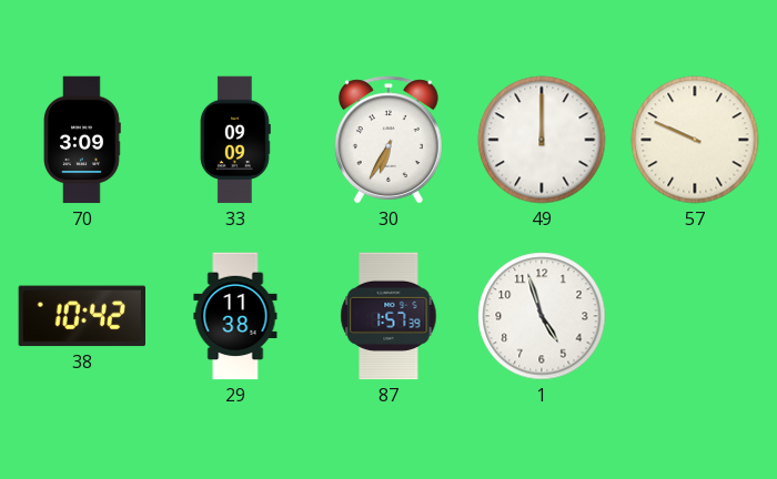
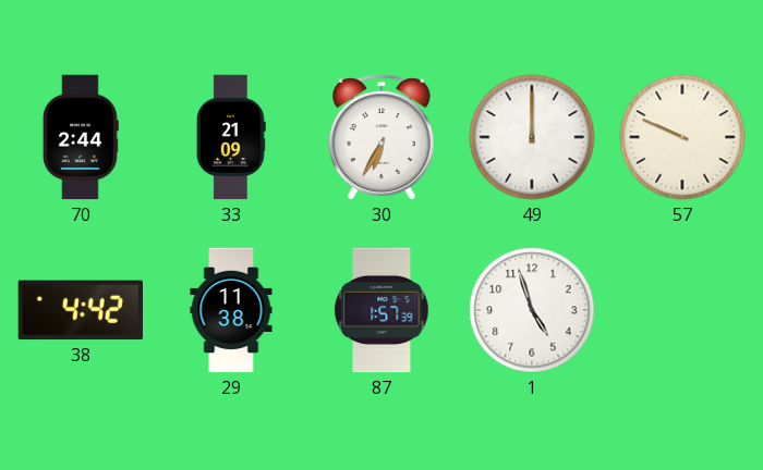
70: 3:09 -> 2:44 (82, 137)
33: 09:09 -> 21:09 (231, 137)
38: 10:42 -> 4:42 (80, 310)
